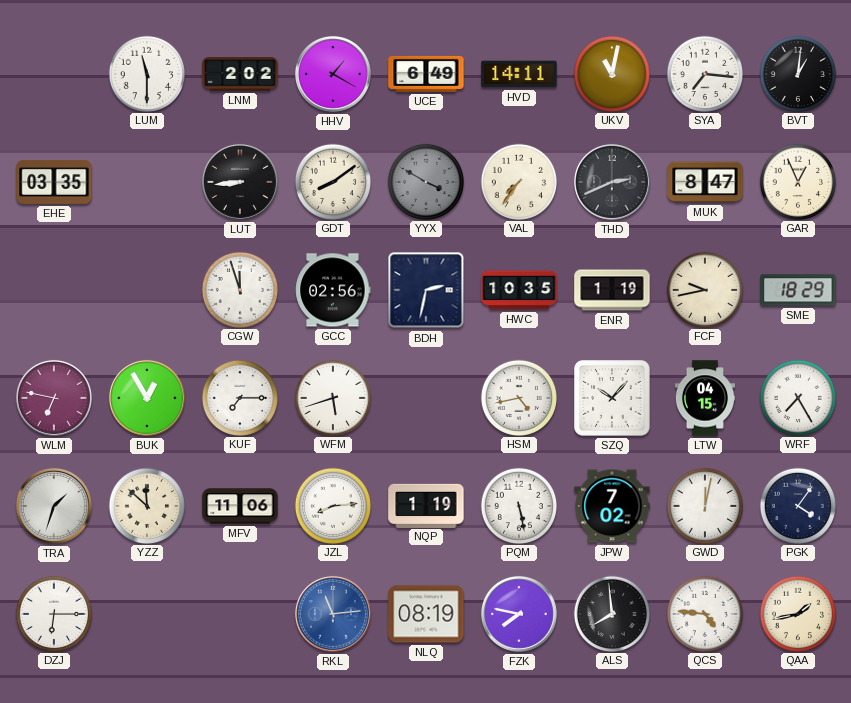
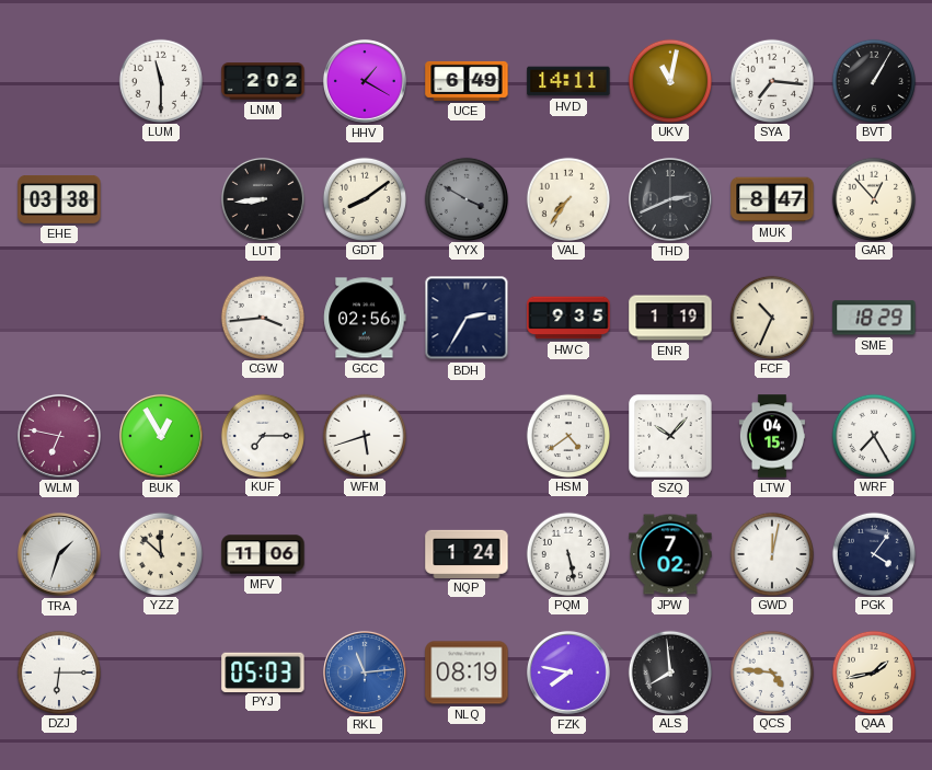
BVT: 1:01 -> 1:05 (873, 80)
EHE: 03:35 -> 03:38 (59, 200)
GAR: 12:56 -> 12:53 (873, 198)
CGW: 11:57 -> 3:44 (262, 317)
BDH: 2:32 -> 2:35 (467, 318)
HWC: 10:35 -> 9:35 (568, 318)
FCF: 9:43 -> 10:34 (771, 317)
HSM: 4:43 -> 4:39 (567, 435)
JZL: 8:14 -> none (332, 505)
NQP: 1:19 -> 1:24 (467, 553)
PYJ: none -> 05:03 (263, 671)
